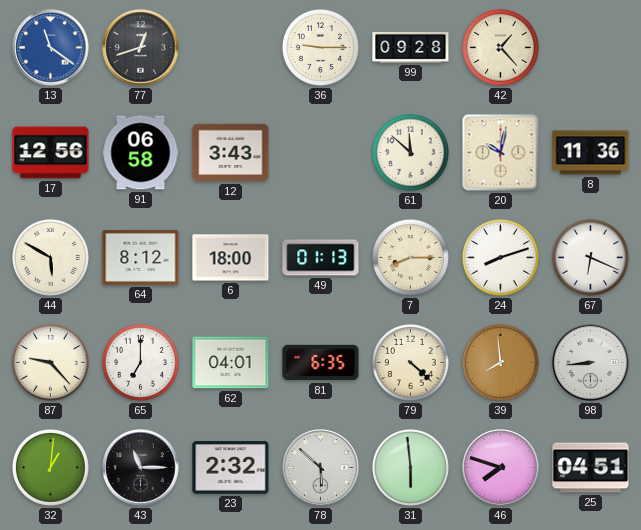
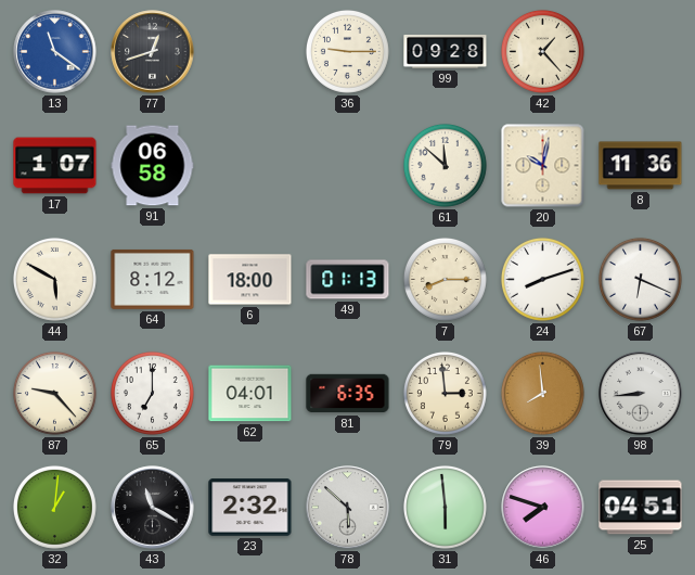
17: 12:56 -> 1:07 (55, 166)
12: 3:43 -> none (231, 153)
79: 4:22 -> 2:59 (445, 393)
43: 11:15 -> 11:20 (153, 508)
